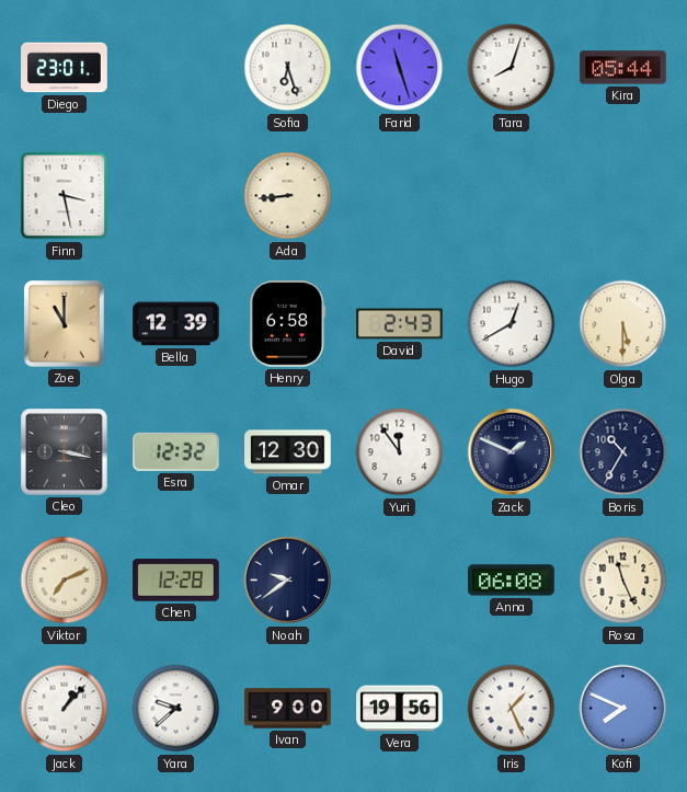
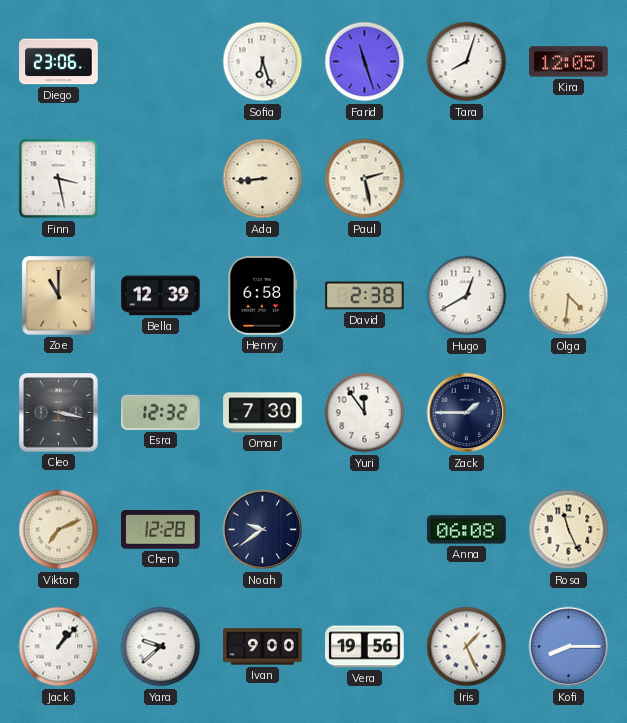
Diego: 23:01 -> 23:06 (59, 62)
Kira: 05:44 -> 12:05 (569, 62)
Paul: none -> 2:28 (365, 179)
David: 2:43 -> 2:38 (365, 296)
Olga: 5:30 -> 4:31 (569, 296)
Omar: 12:30 -> 7:30 (263, 413)
Zack: 1:49 -> 1:45 (467, 413)
Boris: 10:35 -> none (623, 452)
Kofi: 7:49 -> 8:15 (569, 647)
